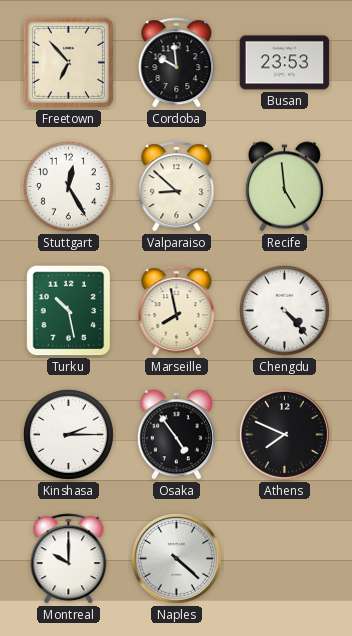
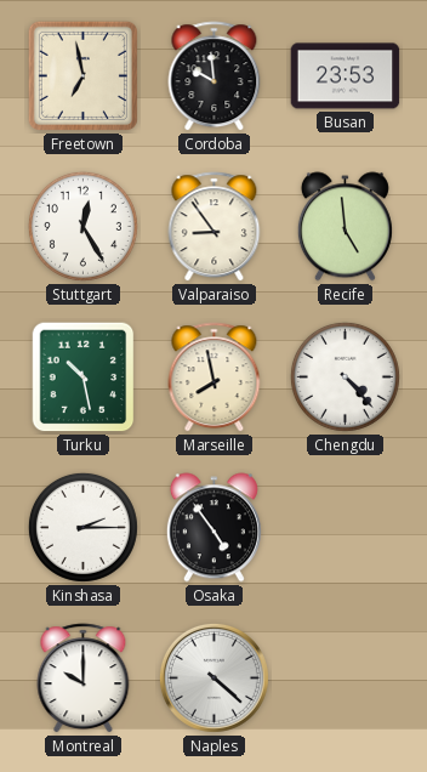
Freetown: 6:53 -> 6:58 (82, 75)
Valparaiso: 8:52 -> 8:54 (215, 227)
Athens: 7:49 -> none (284, 434)
